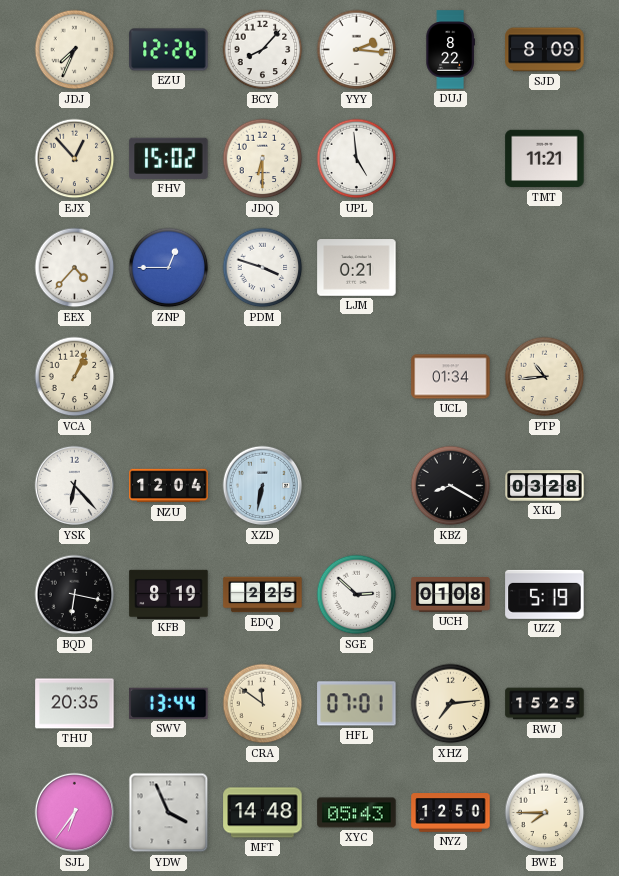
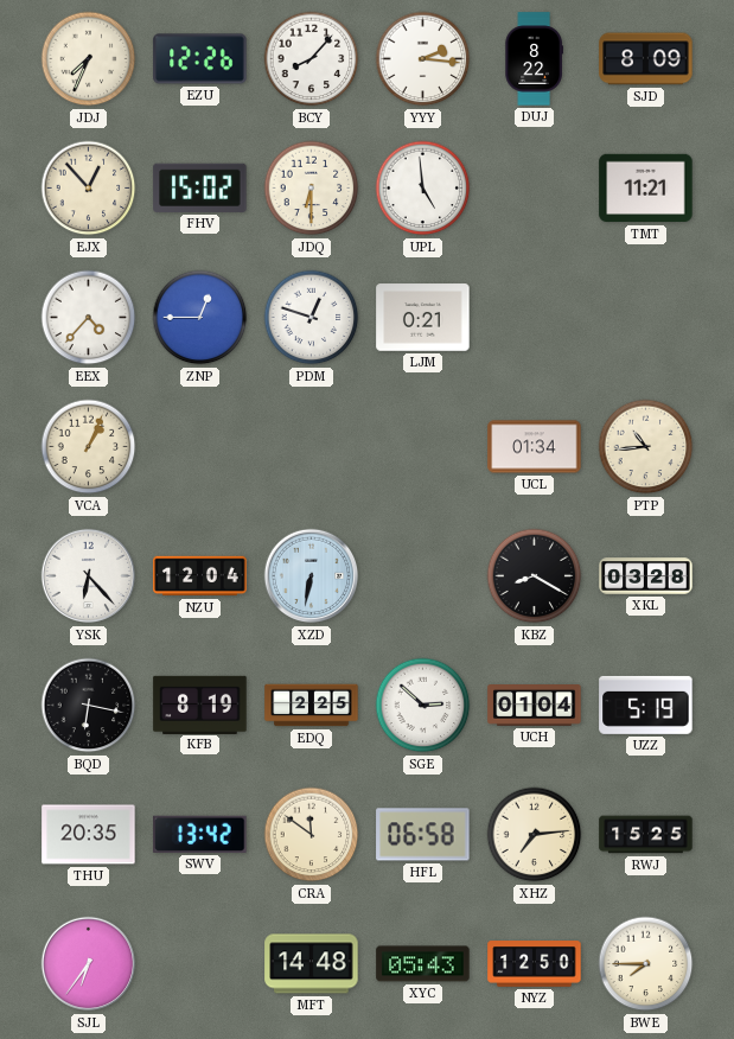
PDM: 3:48 -> 12:48 (312, 318)
UCH: 01:08 -> 01:04 (535, 706)
SWV: 13:44 -> 13:42 (200, 834)
HFL: 07:01 -> 06:58 (423, 835)
YDW: 3:56 -> none (169, 813)
